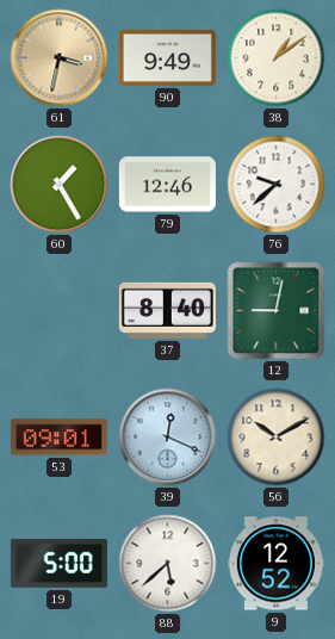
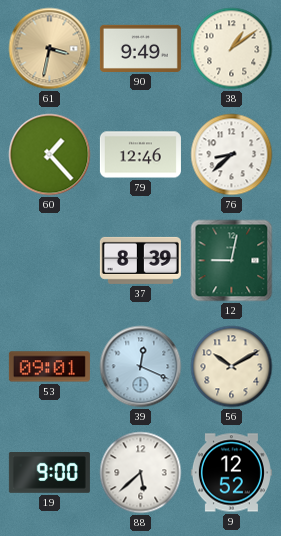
60: 1:25 -> 1:23 (50, 155)
76: 9:38 -> 8:38 (232, 155)
37: 8:40 -> 8:39 (140, 260)
19: 5:00 -> 9:00 (49, 473)
